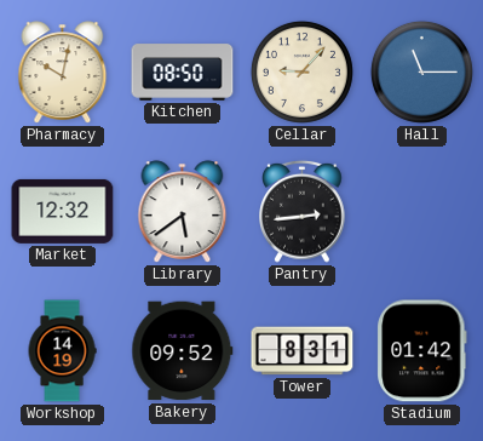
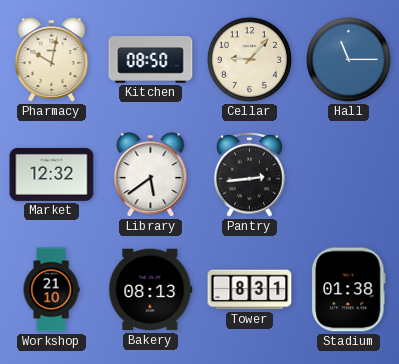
Workshop: 14:19 -> 21:10 (51, 290)
Bakery: 09:52 -> 08:13 (151, 290)
Stadium: 01:42 -> 01:38 (349, 290)
